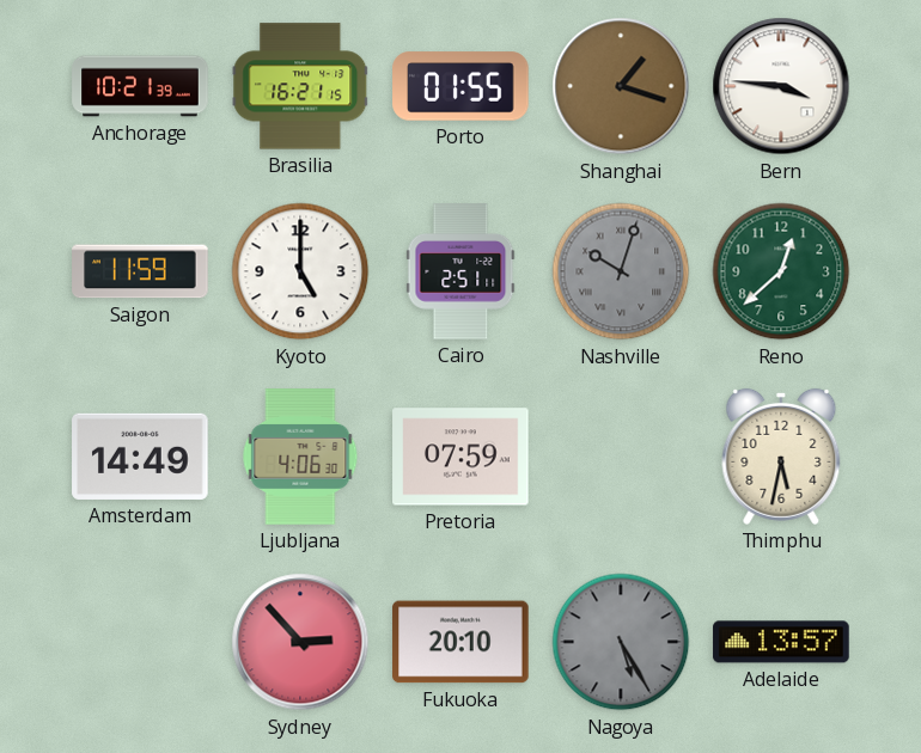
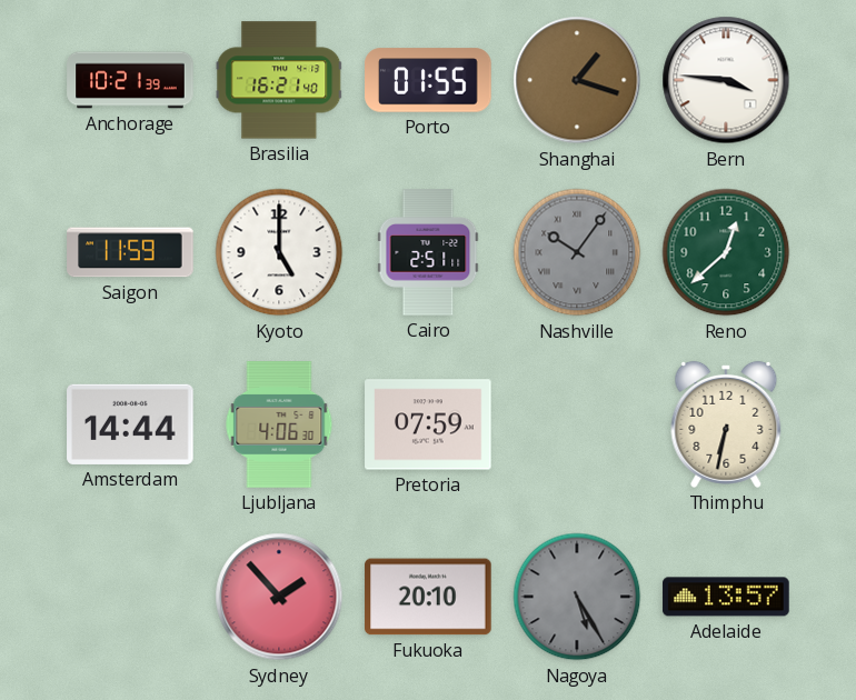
Brasilia: 16:21:15 -> 16:21:40 (279, 80)
Nashville: 10:03 -> 10:06 (577, 252)
Amsterdam: 14:49 -> 14:44 (130, 424)
Thimphu: 5:32 -> 6:32 (726, 424)
Sydney: 2:53 -> 1:53 (279, 597)
